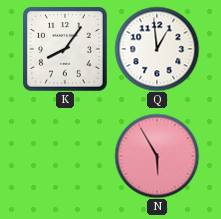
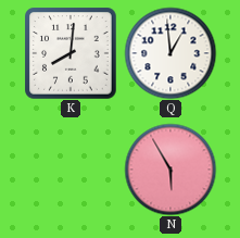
K: 8:06 -> 8:01 (71, 53)
